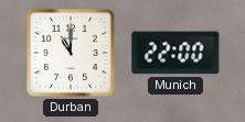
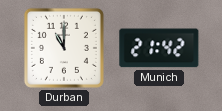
Munich: 22:00 -> 21:42 (159, 48)
